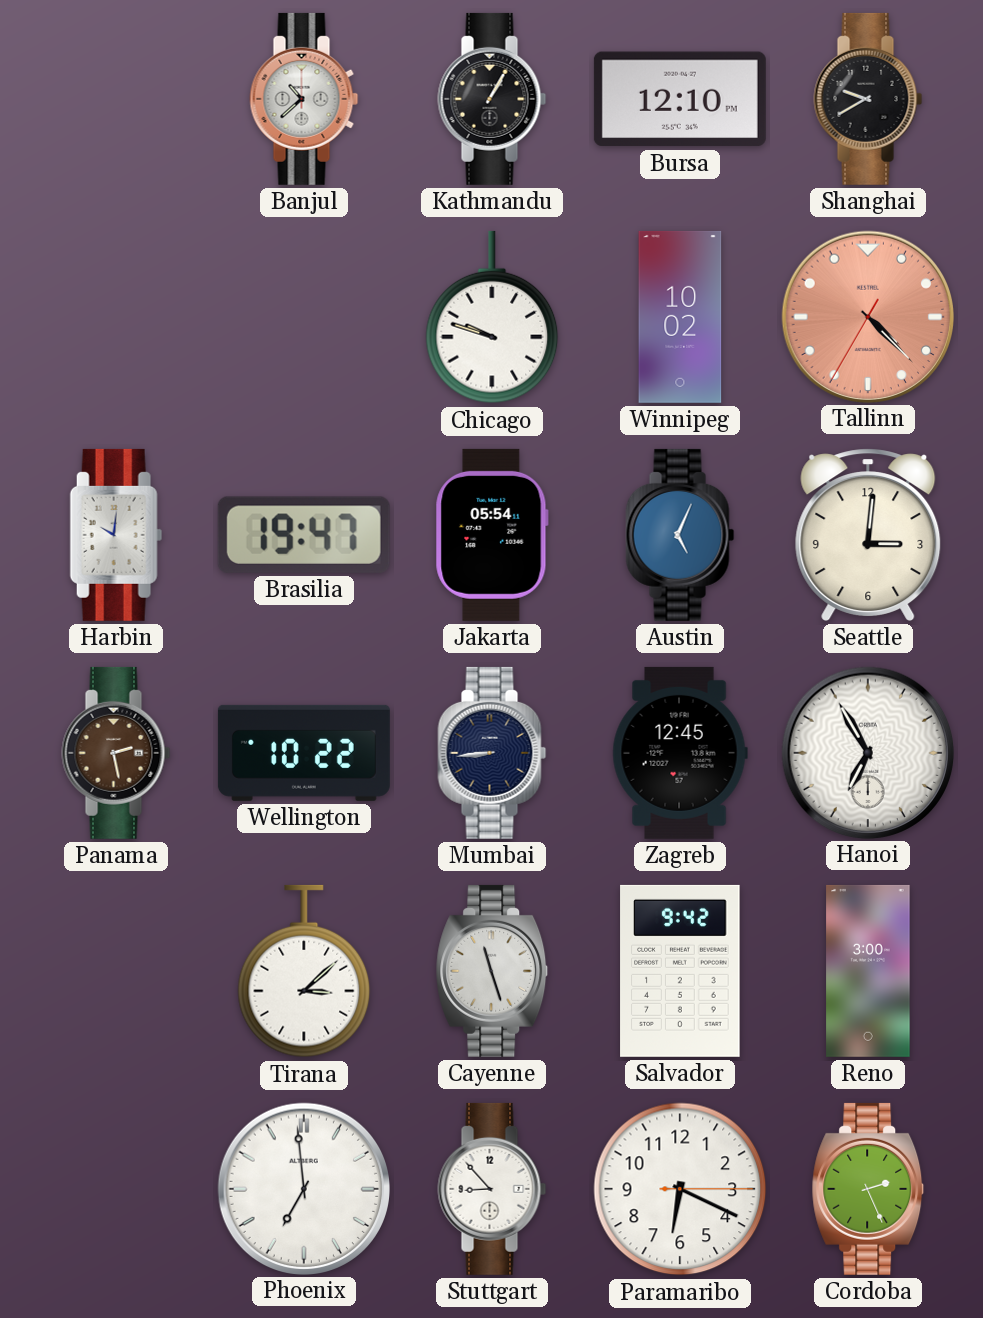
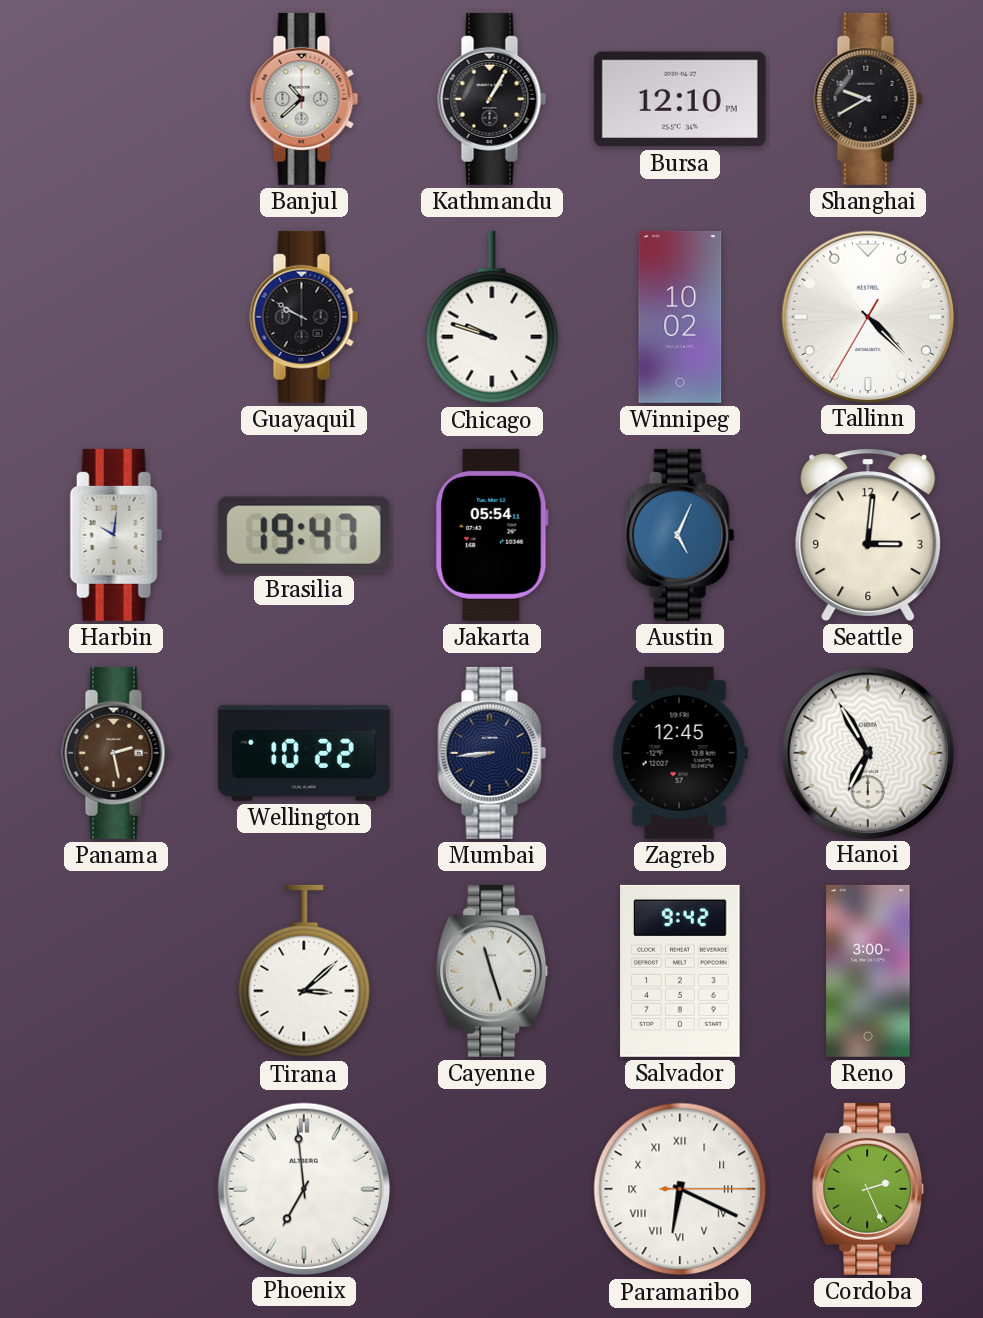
Guayaquil: none -> 9:50 (304, 317)
Tallinn dial: salmon -> white (867, 316)
Stuttgart: 8:53 -> none (492, 1189)
Paramaribo numerals: Arabic -> Roman (680, 1189)
